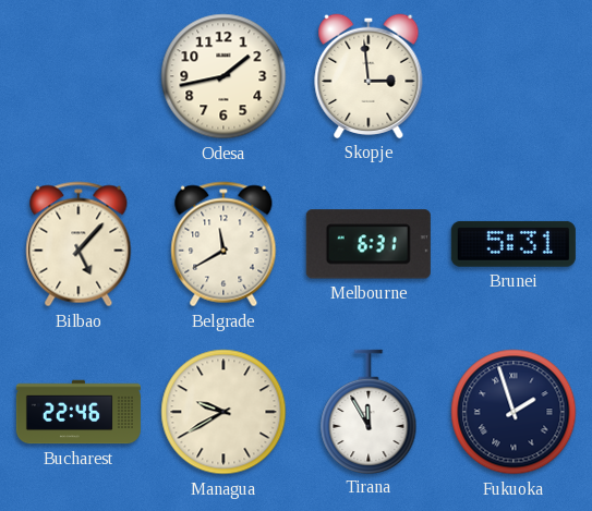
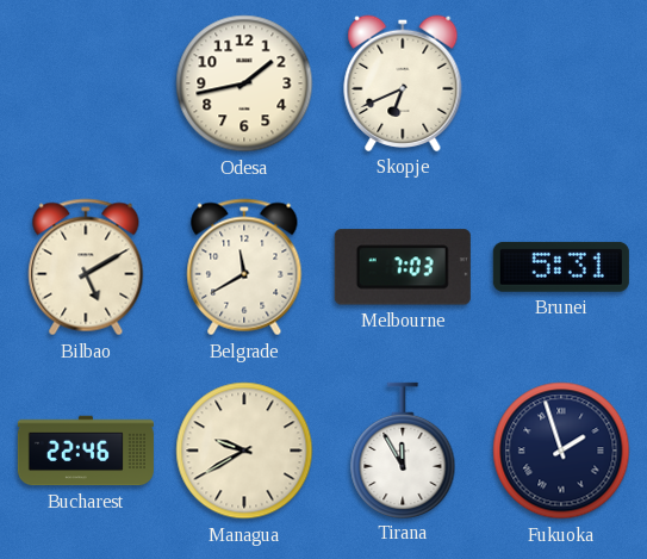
Skopje: 2:59 -> 6:41 (403, 83)
Bilbao: 5:07 -> 5:10 (86, 267)
Melbourne: 6:31 -> 7:03 (403, 267)
